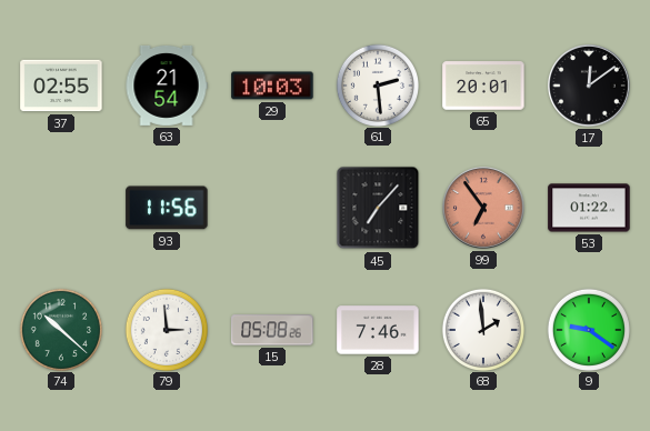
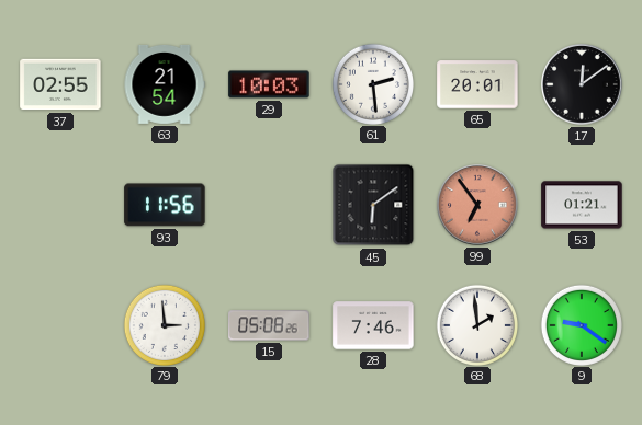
45: 7:07 -> 6:09 (373, 205)
53: 01:22 -> 01:21 (582, 205)
74: 10:22 -> none (60, 329)
